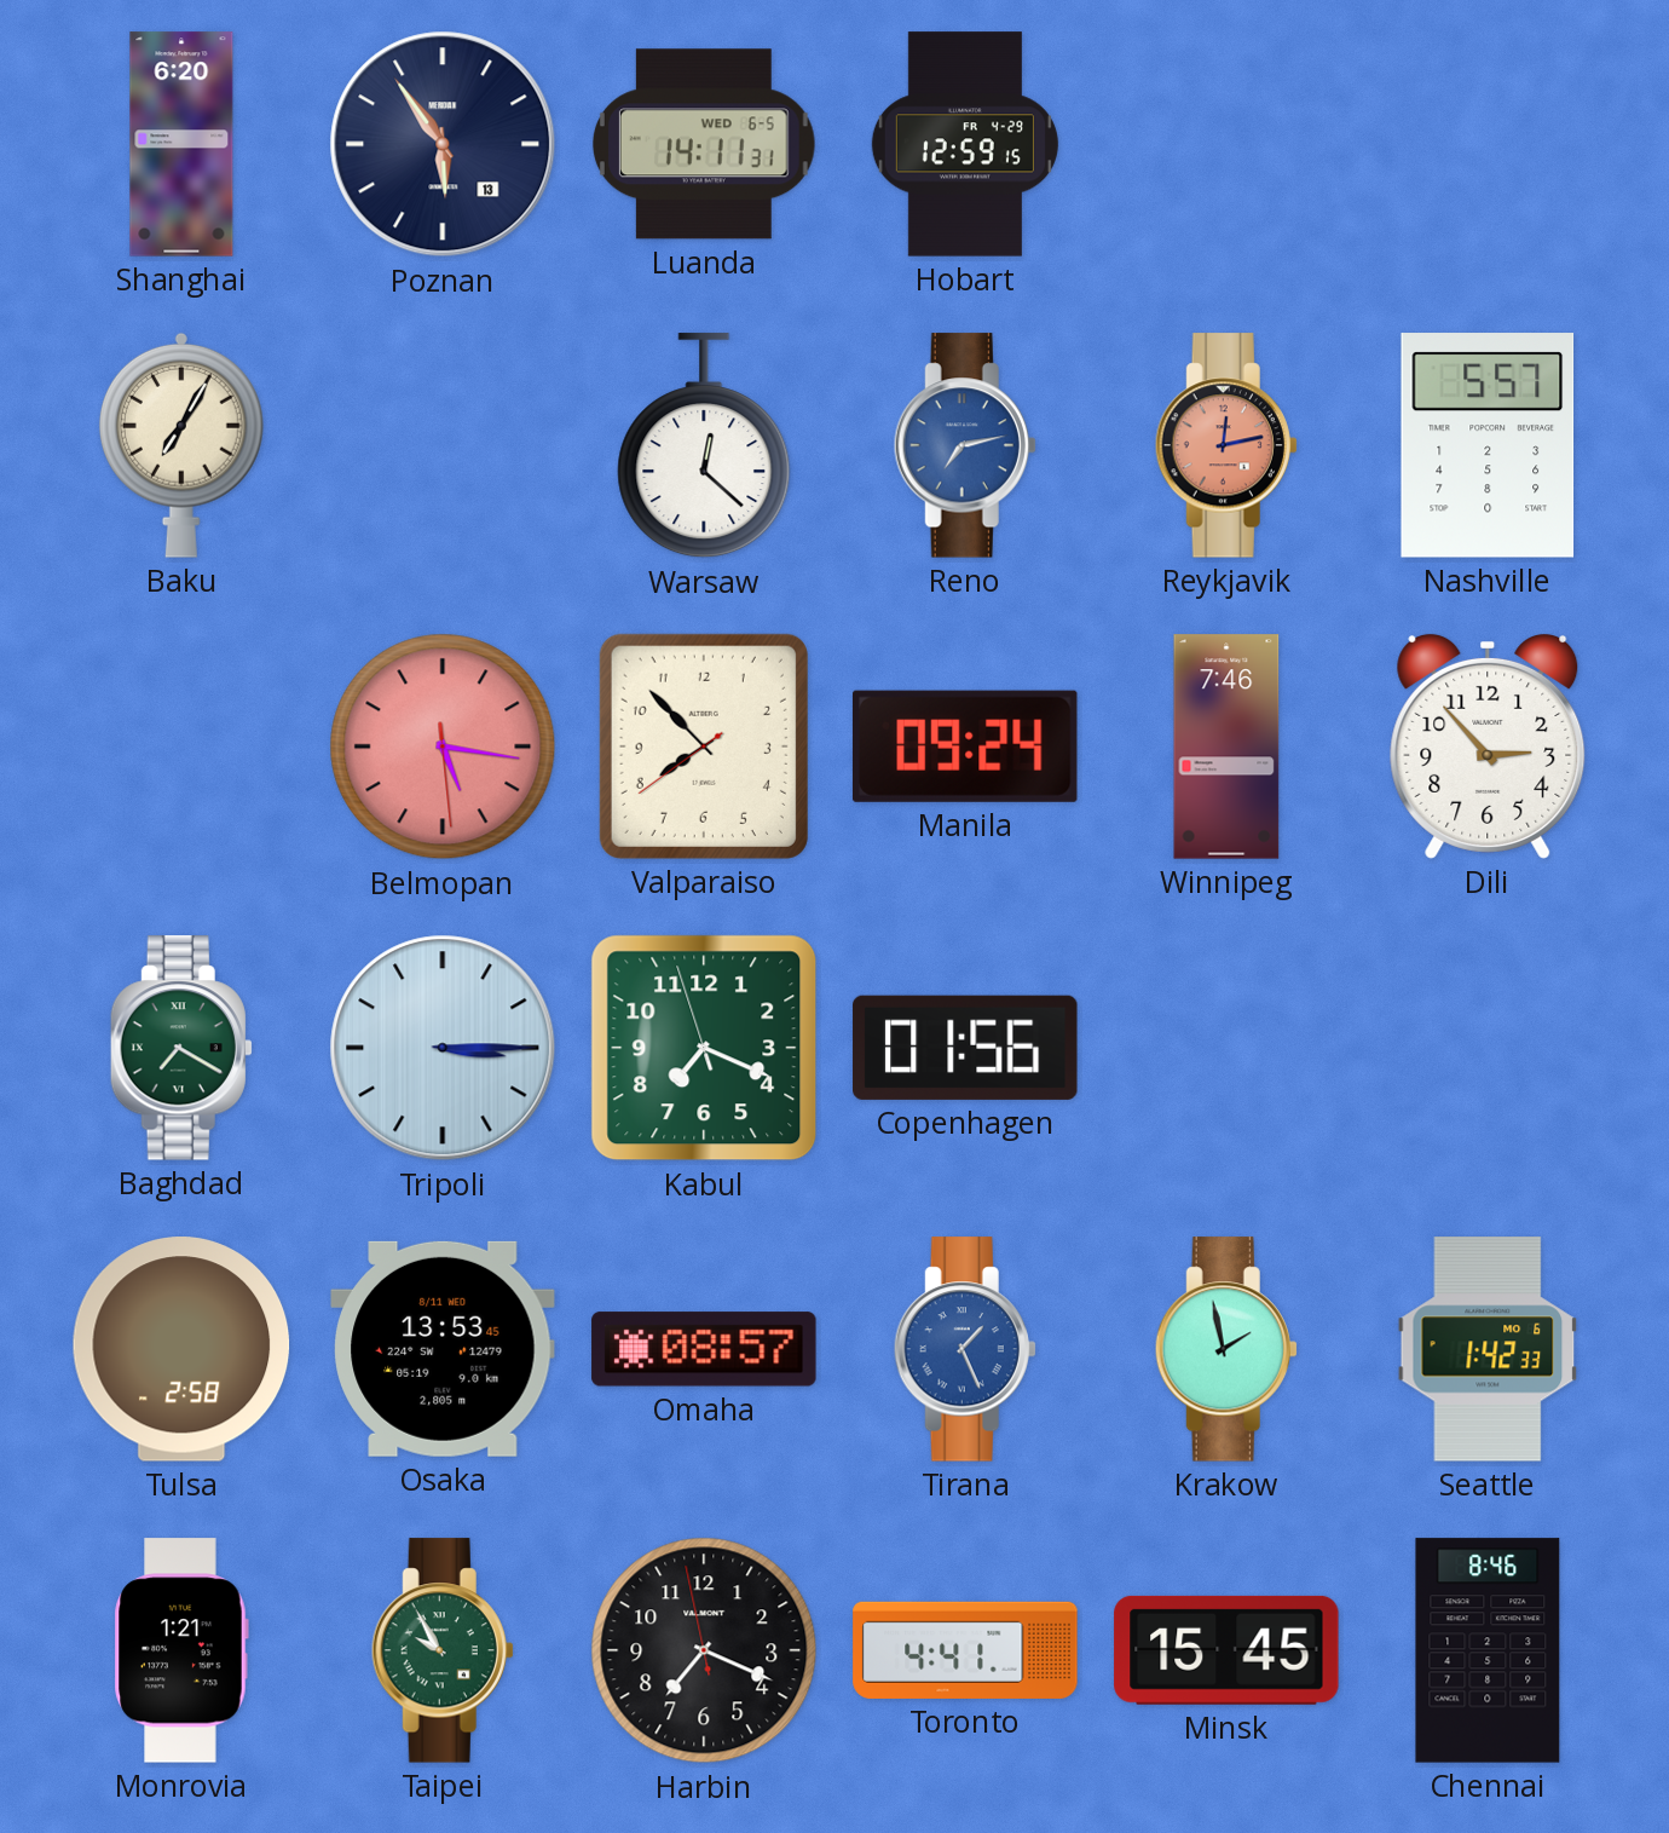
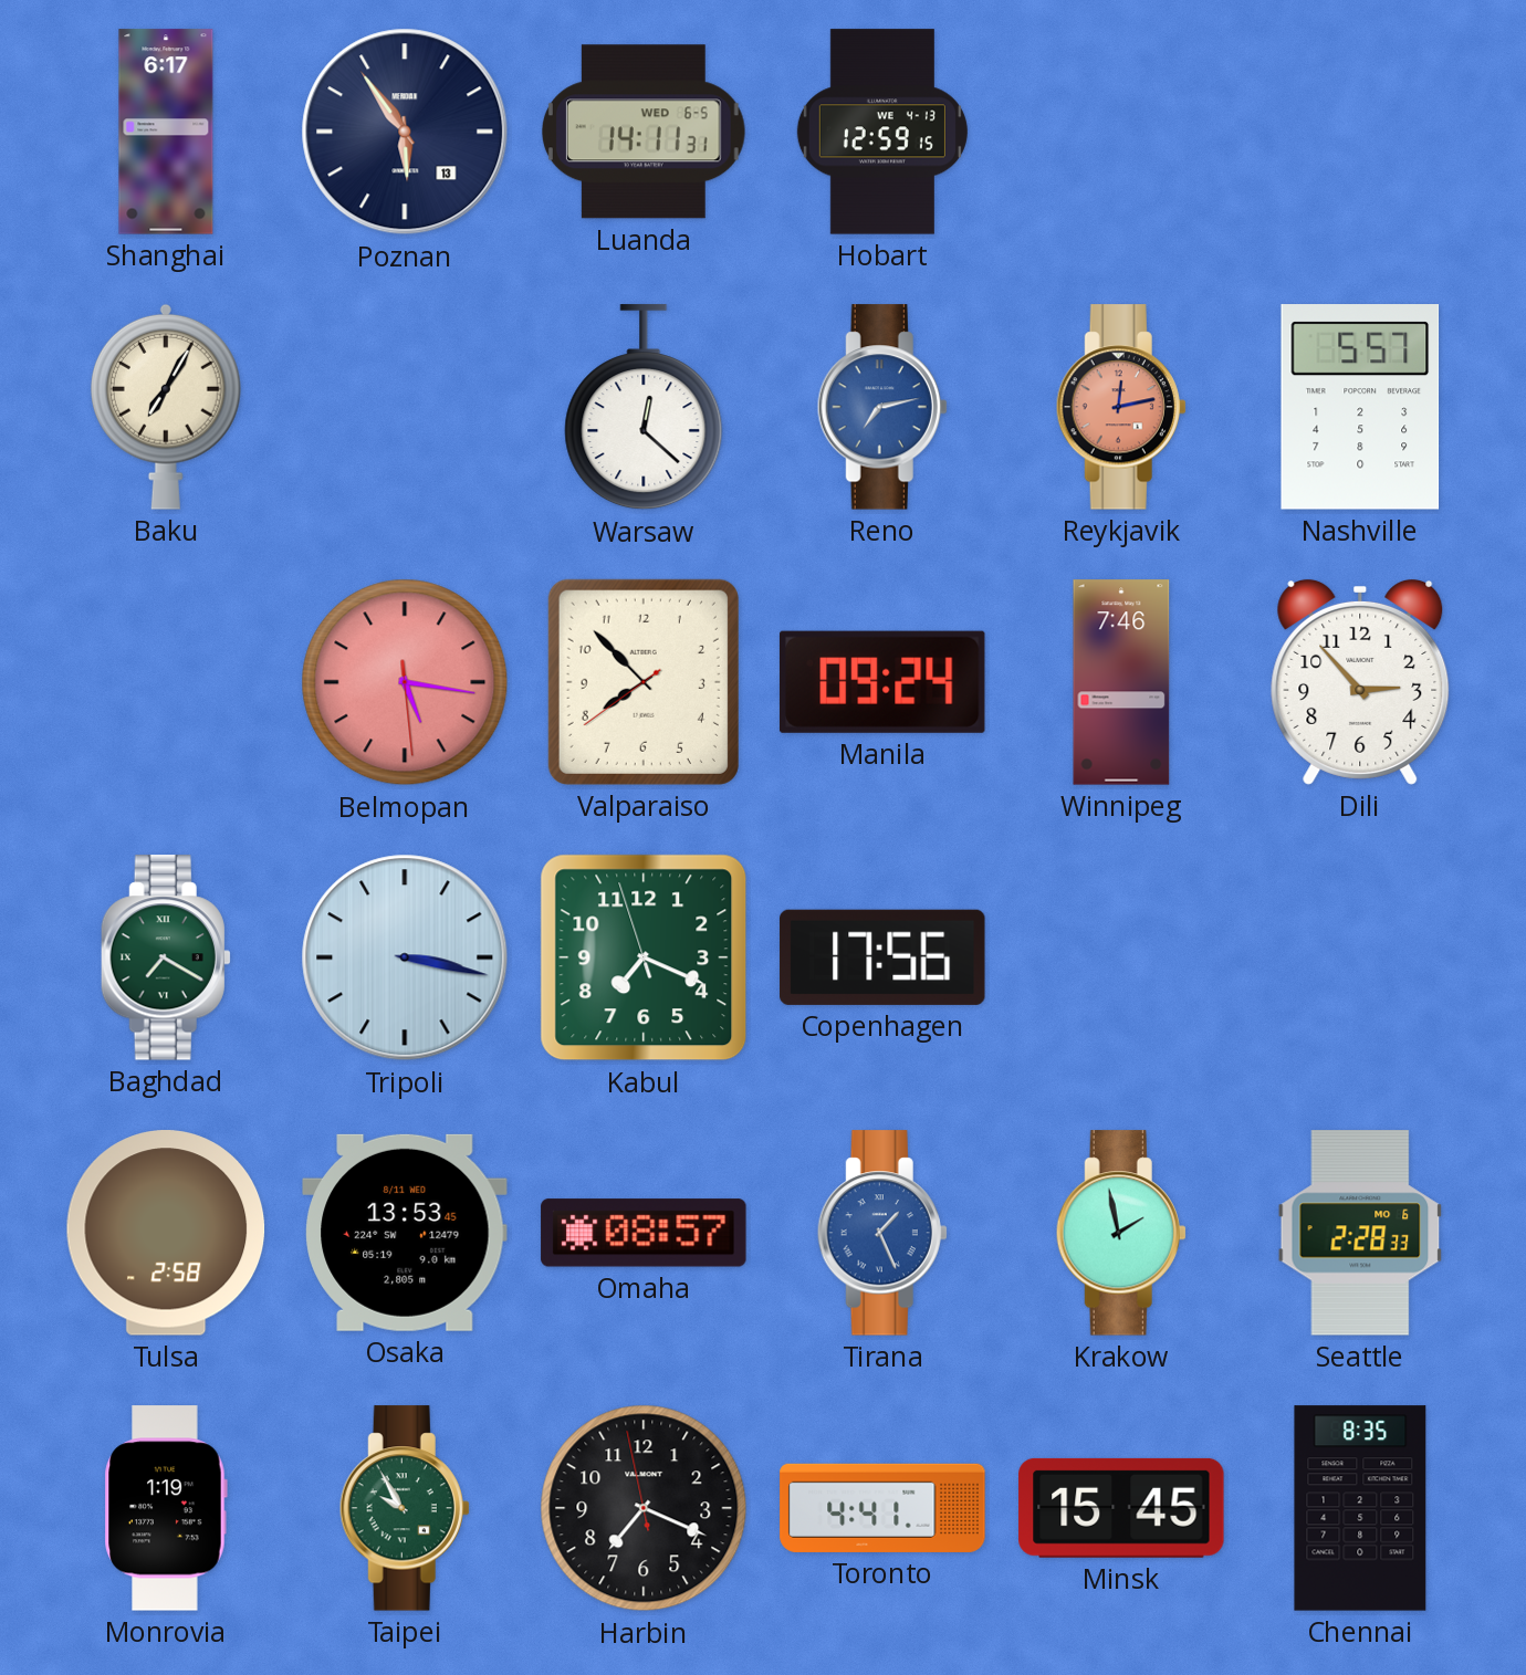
Shanghai: 6:20 -> 6:17 (166, 132)
Hobart date: FR 4-29 -> WE 4-13 (882, 132)
Tripoli: 3:15 -> 3:17 (405, 957)
Copenhagen: 01:56 -> 17:56 (882, 957)
Seattle: 1:42 -> 2:28 (1360, 1233)
Monrovia: 1:21 -> 1:19 (166, 1508)
Chennai: 8:46 -> 8:35 (1360, 1508)
